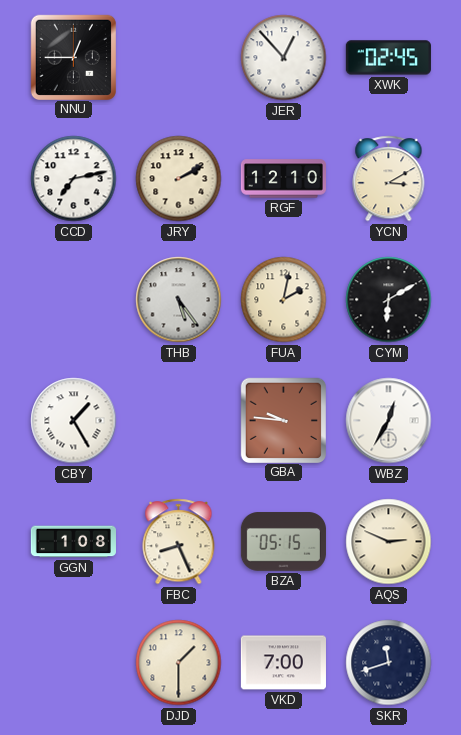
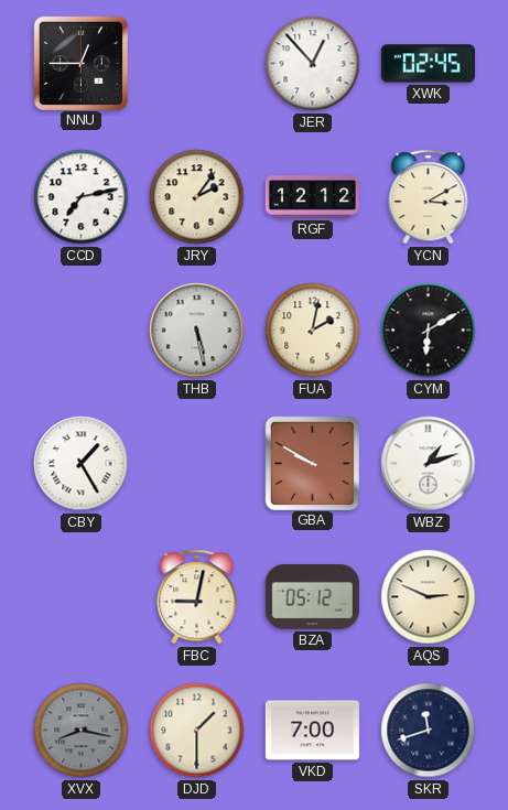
JRY: 2:10 -> 2:06 (197, 197)
RGF: 12:10 -> 12:12 (312, 197)
THB: 5:24 -> 5:28 (197, 331)
GBA: 9:46 -> 9:50 (312, 463)
WBZ: 12:35 -> 1:12 (429, 464)
GGN: 1:08 -> none (73, 542)
FBC: 8:26 -> 9:02 (197, 597)
BZA: 05:15 -> 05:12 (312, 597)
XVX: none -> 8:17 (82, 731)
